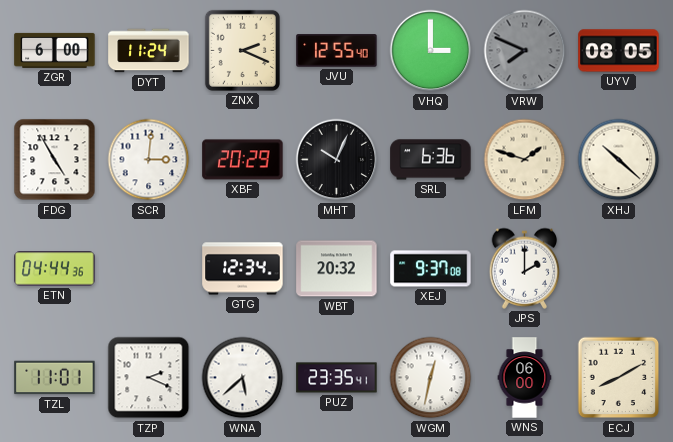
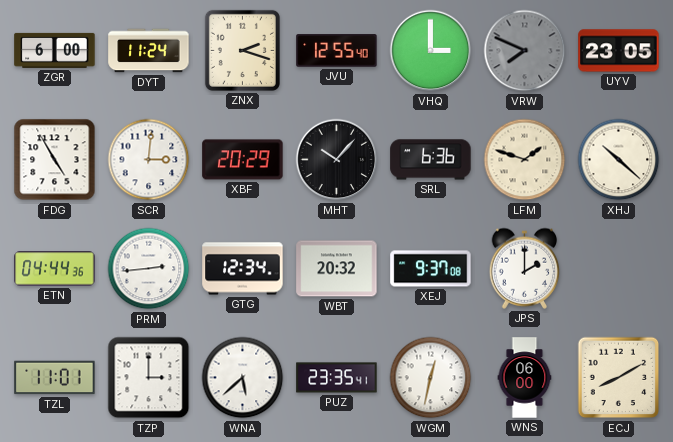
ZNX: 2:19 -> 2:18 (242, 50)
UYV: 08:05 -> 23:05 (619, 51)
MHT: 10:04 -> 10:07 (337, 160)
PRM: none -> 2:44 (149, 269)
TZP: 2:19 -> 3:00 (149, 378)
